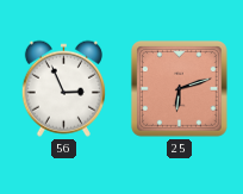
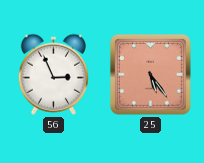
25: 6:12 -> 5:24 (150, 74)
